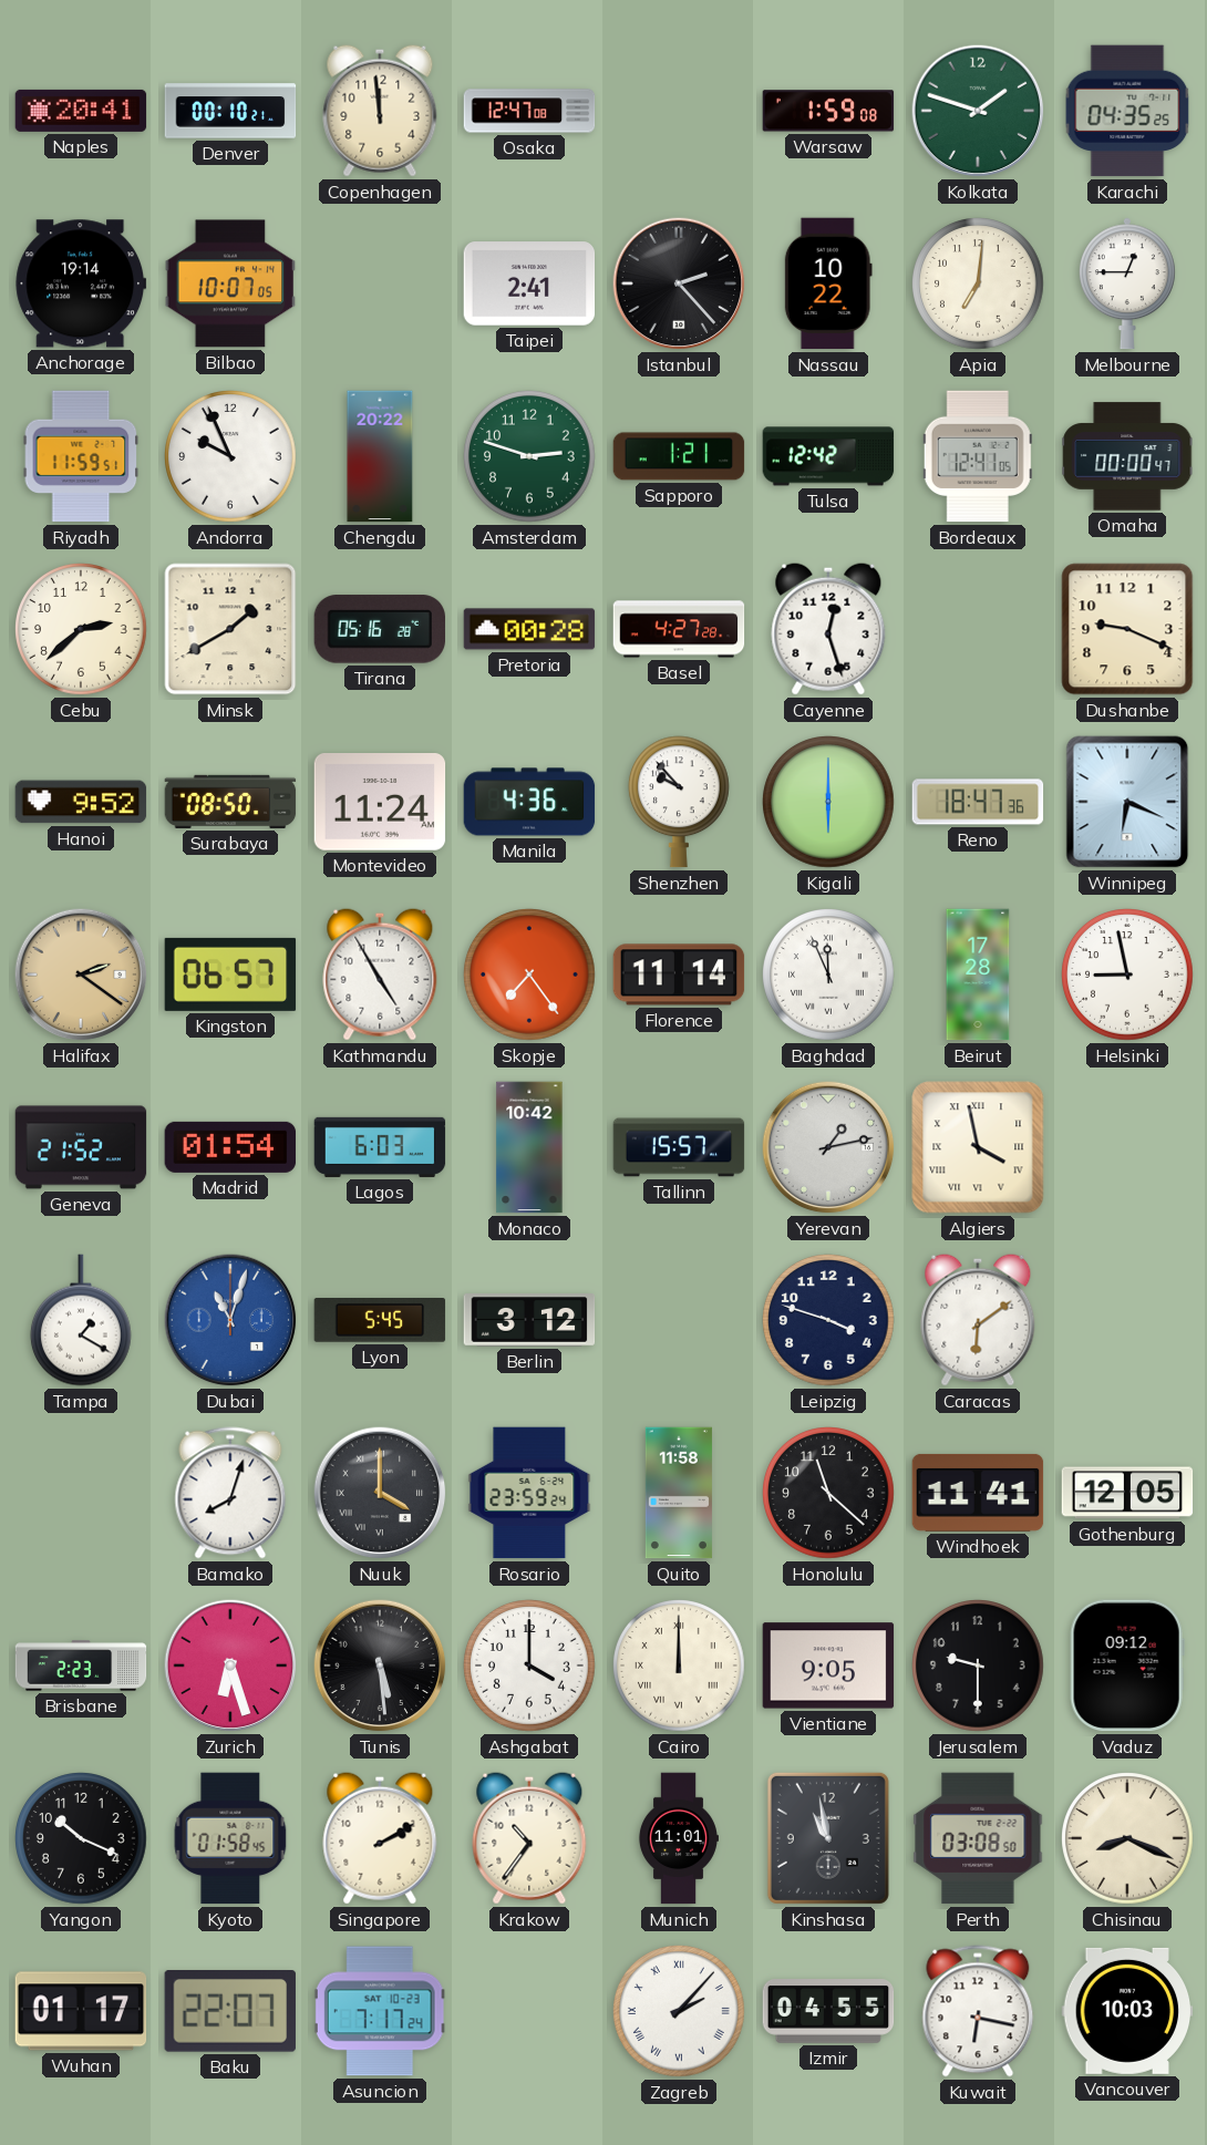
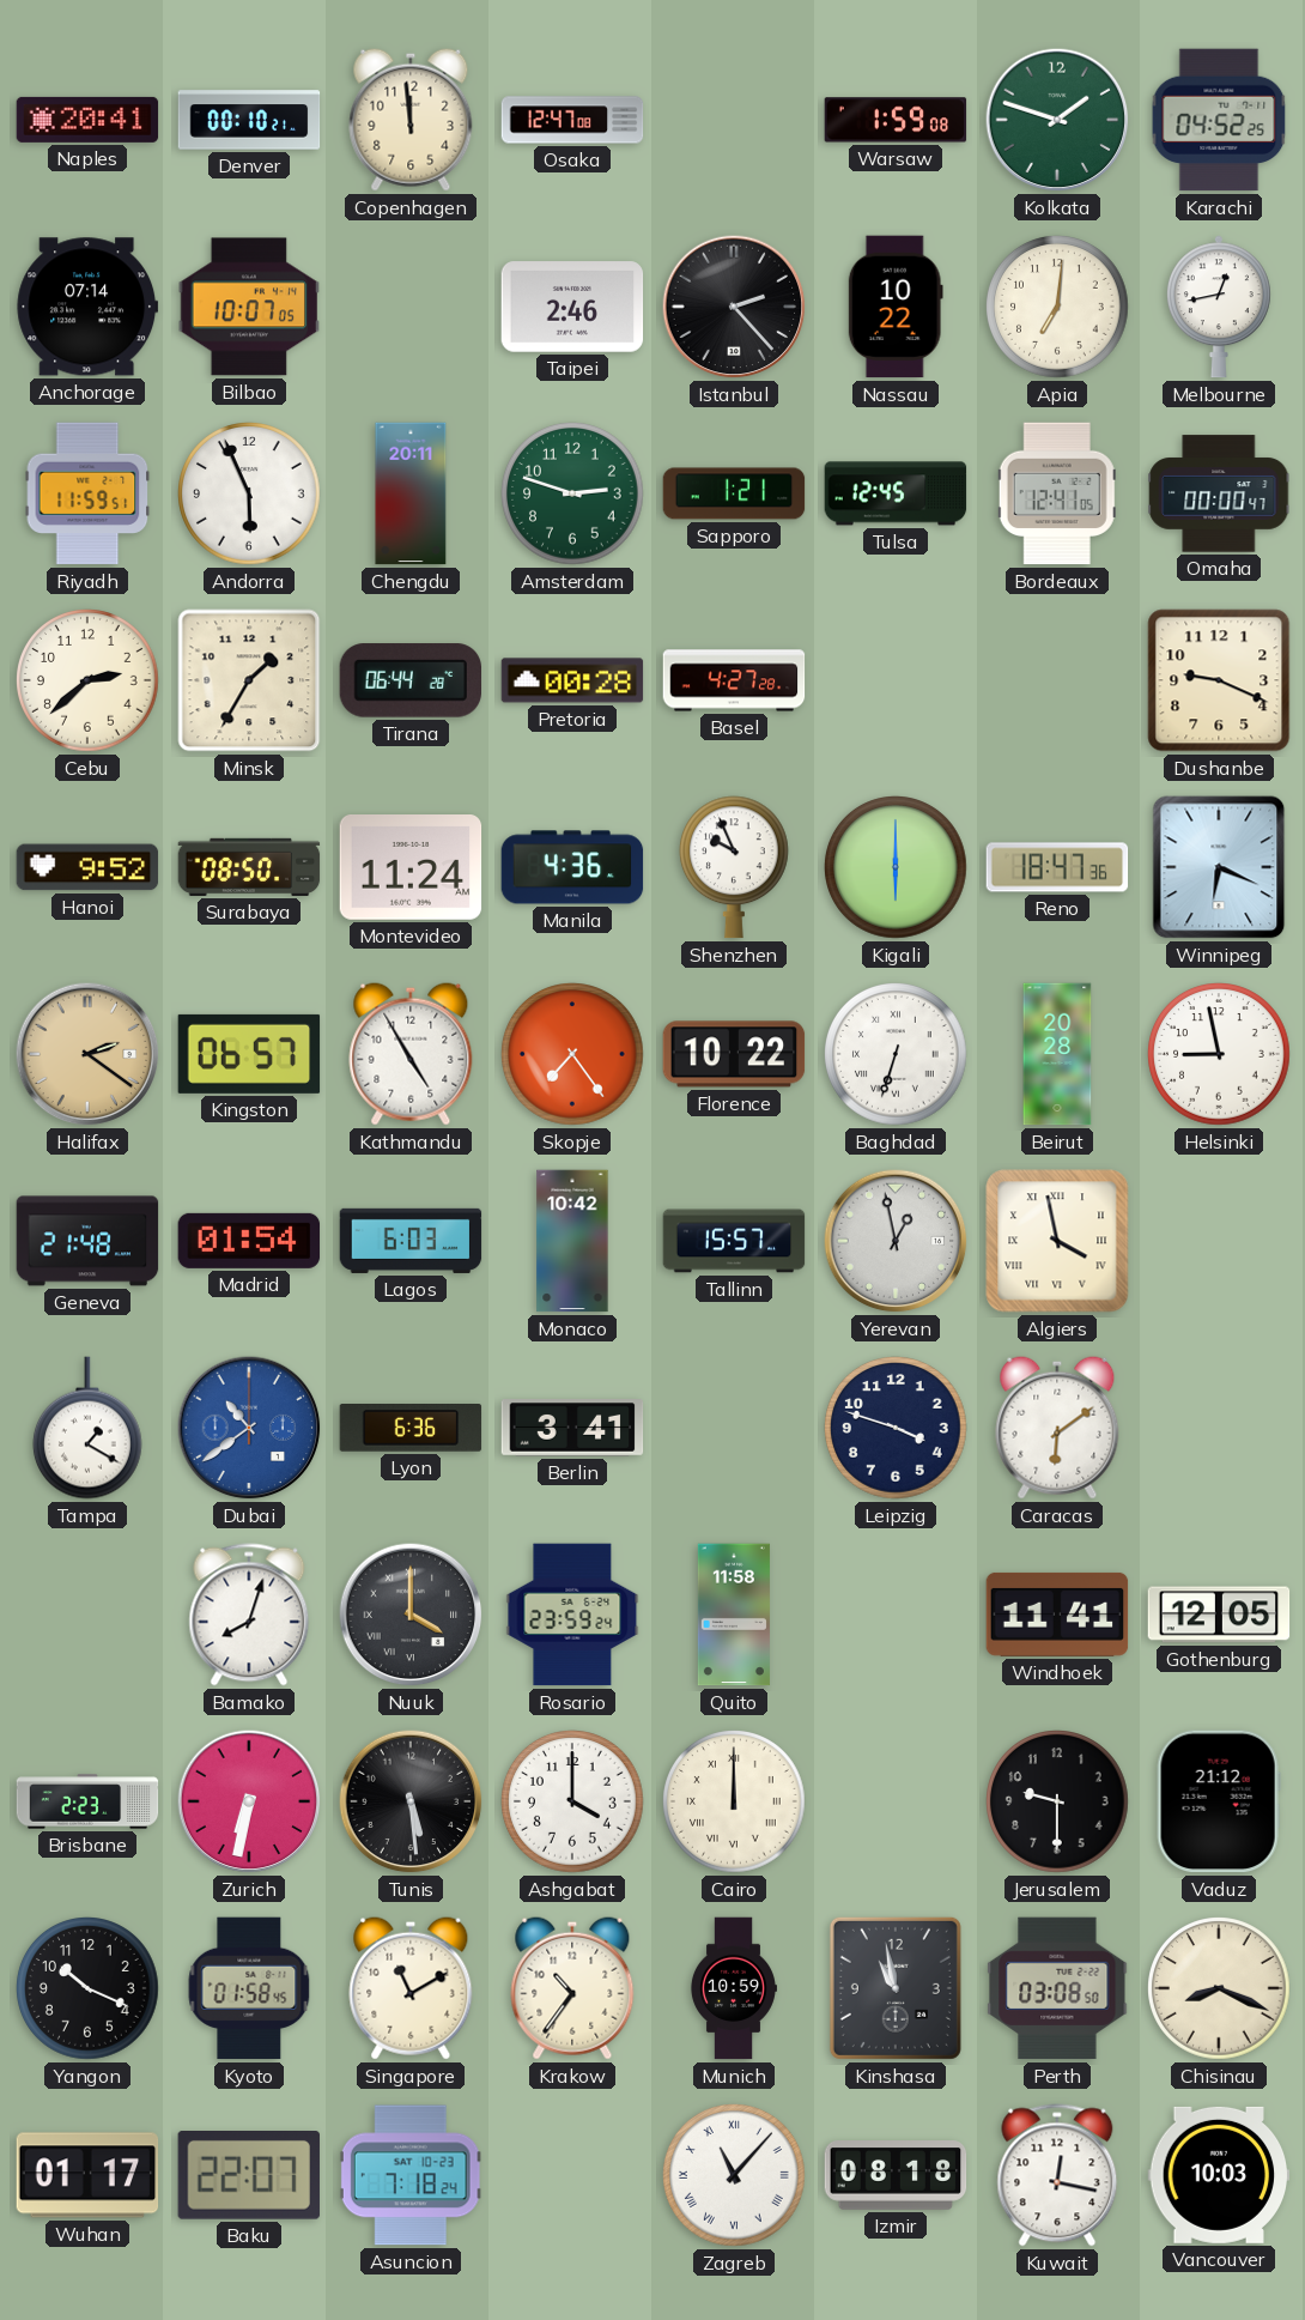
Karachi: 04:35 -> 04:52 (1219, 120)
Anchorage: 19:14 -> 07:14 (87, 307)
Taipei: 2:41 -> 2:46 (572, 307)
Melbourne: 12:45 -> 12:43 (1219, 307)
Andorra: 9:56 -> 5:56 (250, 495)
Chengdu: 20:22 -> 20:11 (411, 493)
Tulsa: 12:42 -> 12:45 (896, 493)
Minsk: 1:40 -> 1:35 (249, 680)
Tirana: 05:16 -> 06:44 (409, 680)
Cayenne: 12:27 -> none (828, 629)
Shenzhen: 9:53 -> 9:56 (734, 867)
Florence: 11:14 -> 10:22 (734, 1054)
Baghdad: 11:56 -> 6:33 (897, 1055)
Beirut: 17:28 -> 20:28 (1057, 1054)
Geneva: 21:52 -> 21:48 (87, 1241)
Yerevan: 1:13 -> 12:58 (896, 1241)
Dubai: 11:03 -> 10:39 (249, 1428)
Lyon: 5:45 -> 6:36 (411, 1429)
Berlin: 3:12 -> 3:41 (572, 1428)
Honolulu: 11:22 -> none (829, 1494)
Zurich: 6:27 -> 6:32 (249, 1801)
Vientiane: 9:05 -> none (828, 1666)
Vaduz: 09:12 -> 21:12 (1219, 1801)
Singapore: 2:10 -> 11:10 (411, 1988)
Munich: 11:01 -> 10:59 (733, 1988)
Asuncion: 7:17 -> 7:18 (411, 2175)
Zagreb: 2:07 -> 11:07 (735, 2176)
Izmir: 04:55 -> 08:18 (896, 2176)
Kuwait: 6:17 -> 12:17 (1057, 2175)
